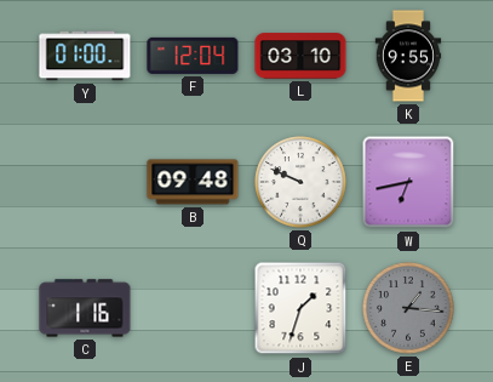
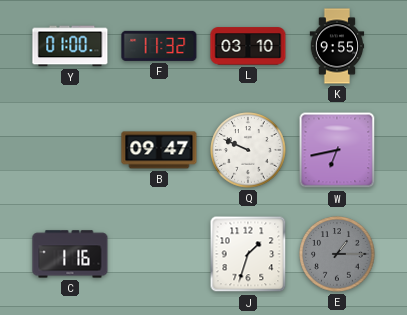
F: 12:04 -> 11:32 (159, 46)
B: 09:48 -> 09:47 (159, 150)
E: 1:16 -> 1:15 (337, 254)
